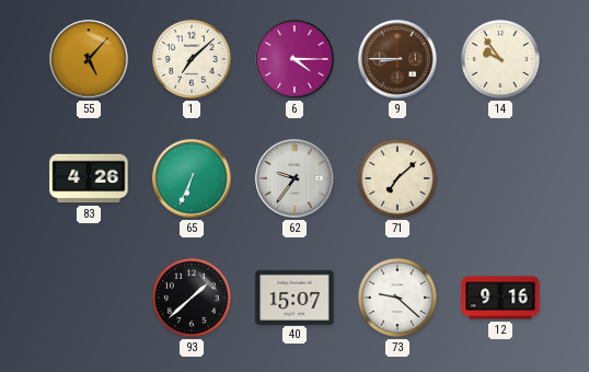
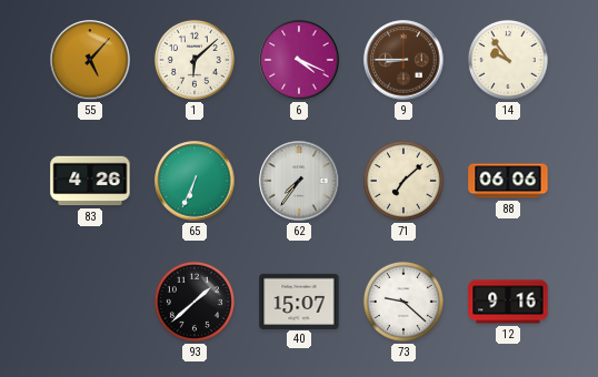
1: 7:08 -> 6:08 (195, 60)
6: 4:15 -> 4:19 (299, 60)
62: 9:36 -> 7:36 (299, 181)
88: none -> 06:06 (508, 181)
